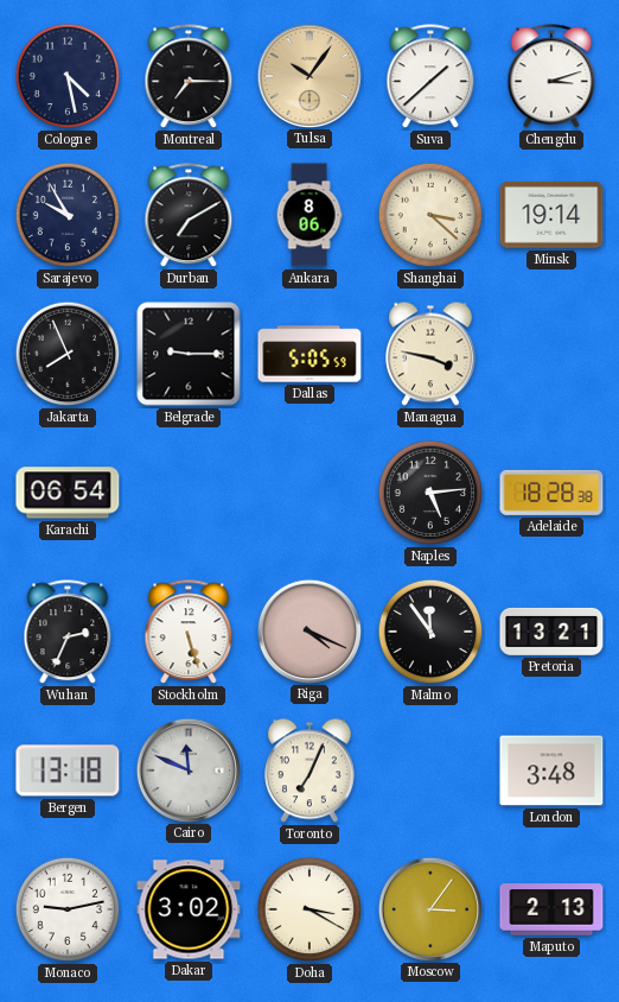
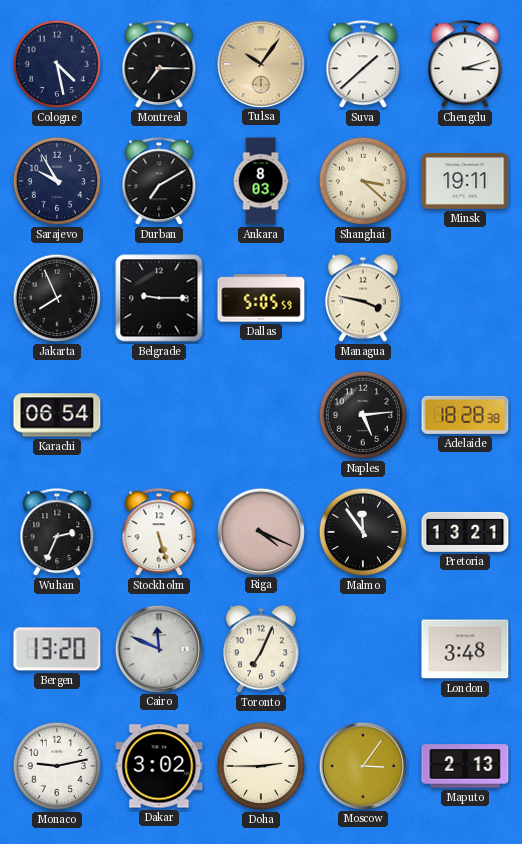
Ankara: 8:06 -> 8:03 (261, 181)
Minsk: 19:14 -> 19:11 (465, 181)
Bergen: 13:18 -> 13:20 (57, 649)
Doha: 3:20 -> 2:45 (261, 766)
